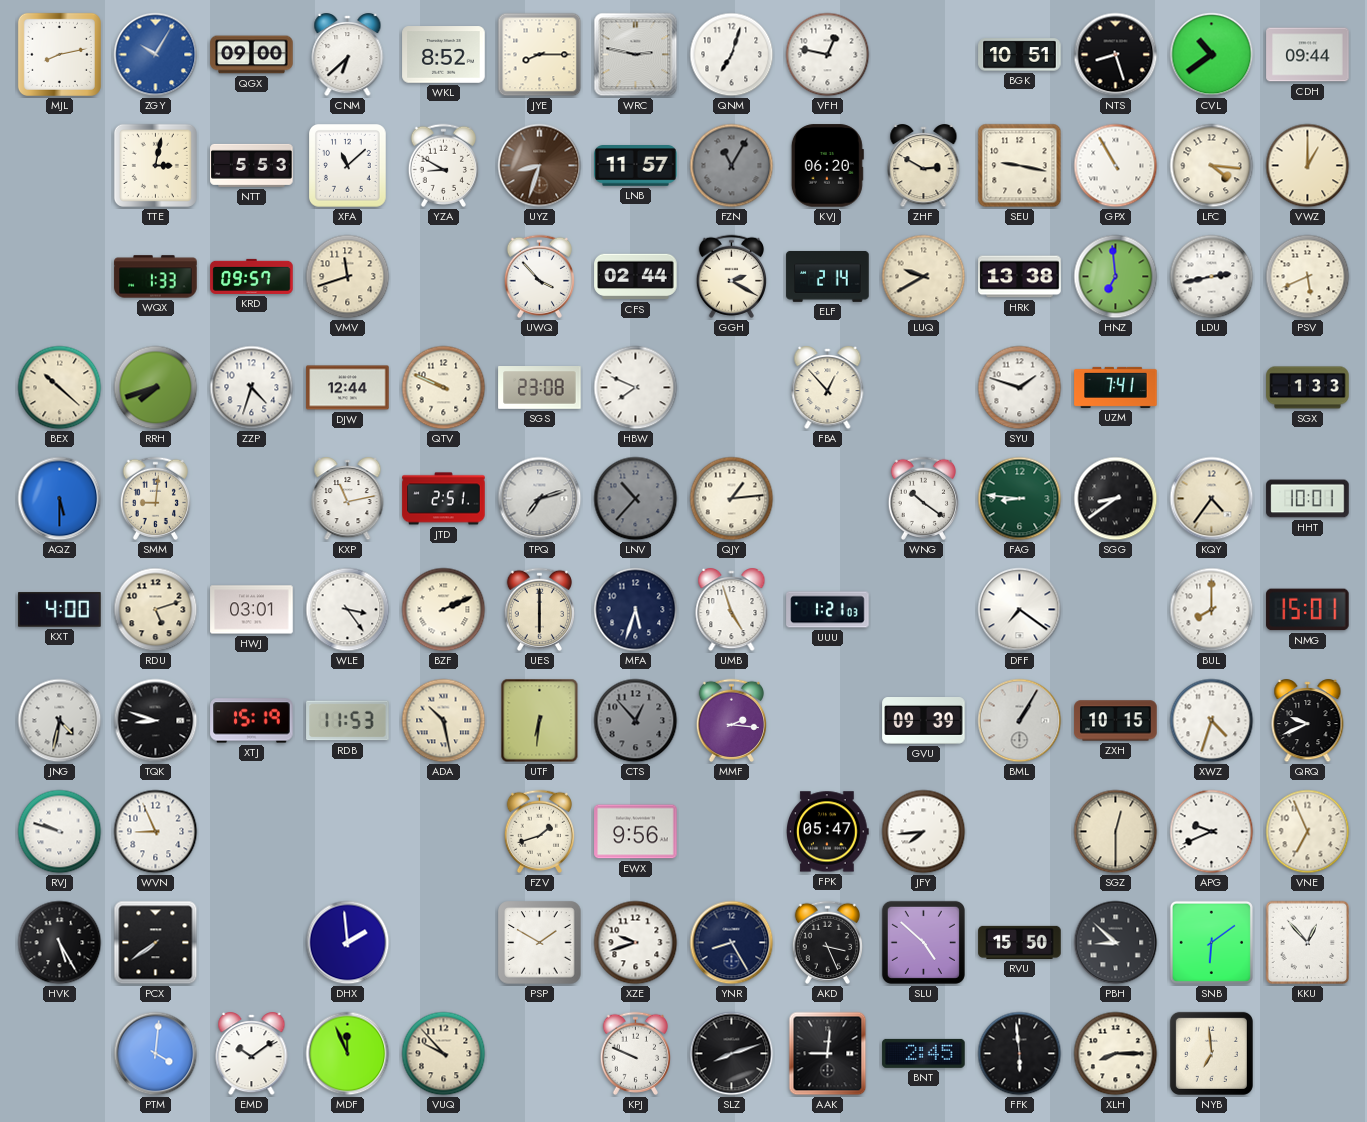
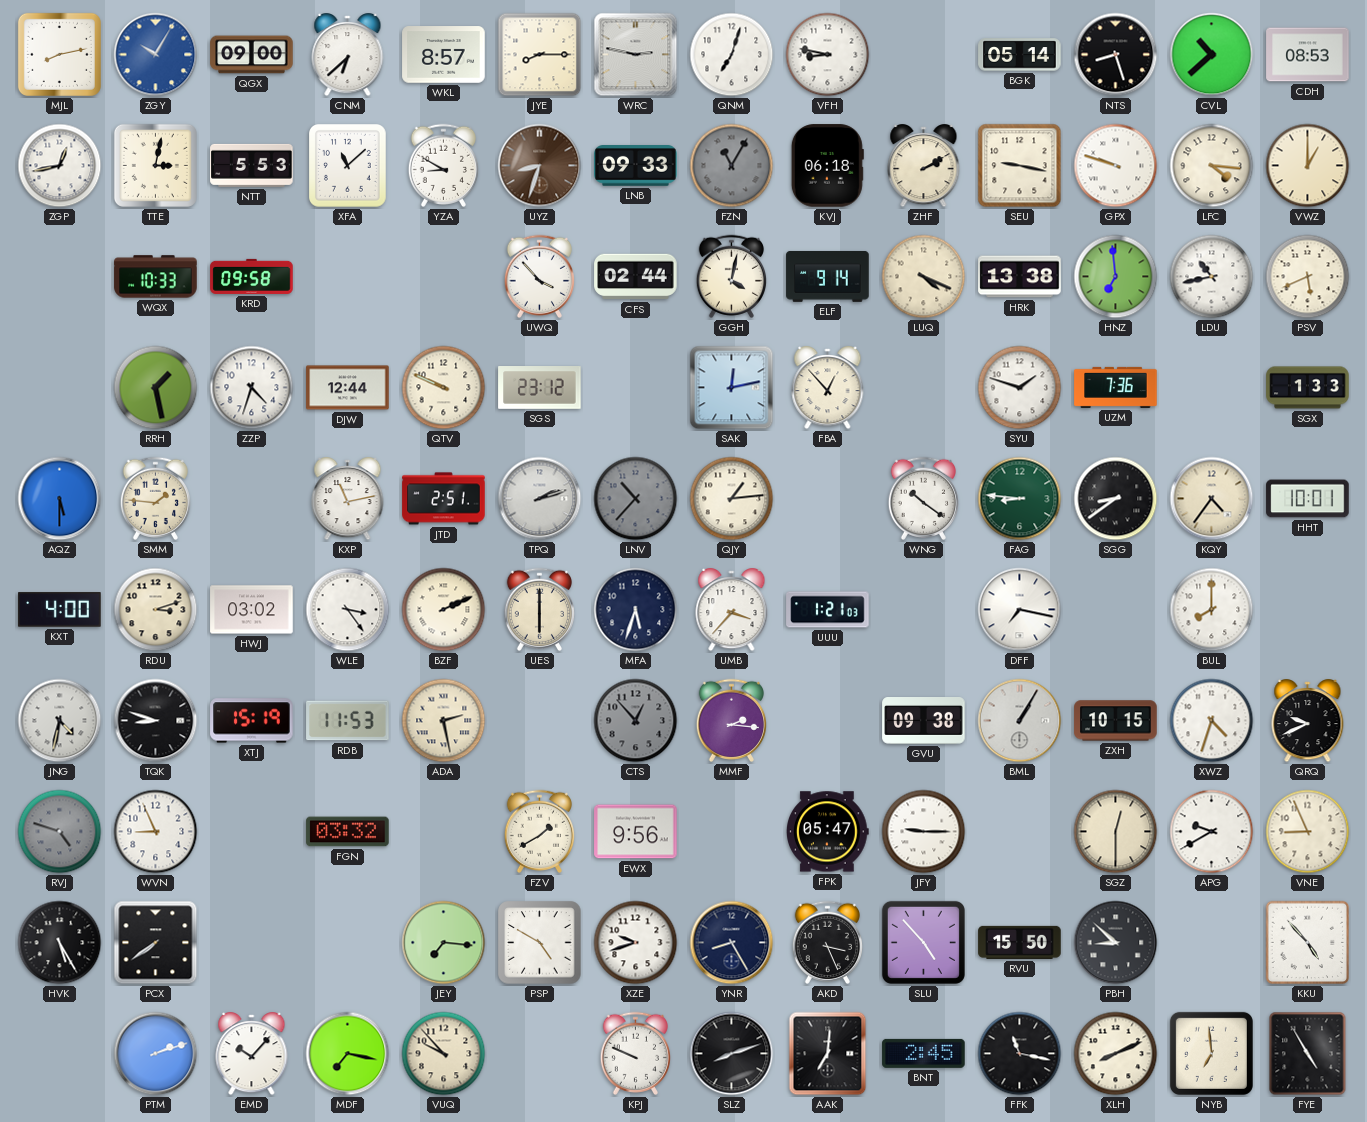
WKL: 8:52 -> 8:57 (444, 55)
VFH: 12:47 -> 8:47 (828, 55)
BGK: 10:51 -> 05:14 (1020, 55)
CVL: 10:39 -> 10:38 (1212, 55)
CDH: 09:44 -> 08:53 (1308, 55)
ZGP: none -> 12:43 (60, 166)
LNB: 11:57 -> 09:33 (636, 166)
KVJ: 06:20 -> 06:18 (827, 166)
ZHF: 2:50 -> 2:10 (924, 166)
GPX: 10:55 -> 9:48 (1116, 166)
WQX: 1:33 -> 10:33 (156, 277)
KRD: 09:57 -> 09:58 (252, 276)
VMV: 11:42 -> none (348, 277)
GGH: 2:20 -> 4:02 (731, 276)
ELF: 2:14 -> 9:14 (828, 276)
LUQ: 9:40 -> 4:19 (924, 277)
LDU: 2:43 -> 10:43 (1212, 277)
BEX: 10:22 -> none (60, 388)
RRH: 7:42 -> 1:28 (156, 388)
SGS: 23:08 -> 23:12 (540, 388)
HBW: 7:49 -> none (636, 388)
SAK: none -> 12:13 (732, 388)
UZM: 7:41 -> 7:36 (1116, 387)
SMM: 9:01 -> 1:46 (155, 498)
TPQ: 7:12 -> 2:12 (540, 499)
RDU: 5:12 -> 3:12 (156, 610)
HWJ: 03:01 -> 03:02 (252, 610)
UMB: 4:57 -> 3:37 (732, 610)
DFF: 7:21 -> 7:17 (1020, 610)
NMG: 15:01 -> none (1308, 610)
ADA: 10:28 -> 2:28 (444, 721)
UTF: 6:31 -> none (540, 721)
GVU: 09:39 -> 09:38 (924, 721)
RVJ: 9:48 -> 4:48 (60, 832)
RVJ dial: white -> grey (60, 832)
FGN: none -> 03:32 (348, 832)
FZV: 1:42 -> 1:40 (539, 831)
JFY: 7:44 -> 9:15 (924, 832)
APG: 9:41 -> 9:40 (1212, 832)
VNE: 6:56 -> 8:56 (1308, 832)
DHX: 1:59 -> none (348, 943)
JEY: none -> 7:16 (444, 943)
PSP: 1:50 -> 4:50 (540, 943)
SLU: 4:52 -> 4:53 (923, 942)
SNB: 6:09 -> none (1211, 942)
KKU: 12:53 -> 4:53 (1308, 943)
PTM: 4:01 -> 2:12 (156, 1054)
EMD: 10:09 -> 10:07 (252, 1054)
MDF: 11:56 -> 7:17 (348, 1054)
AAK: 9:01 -> 7:01 (828, 1054)
FFK: 5:59 -> 11:17 (1020, 1054)
XLH: 8:15 -> 8:11 (1116, 1054)
FYE: none -> 4:55 (1308, 1054)
